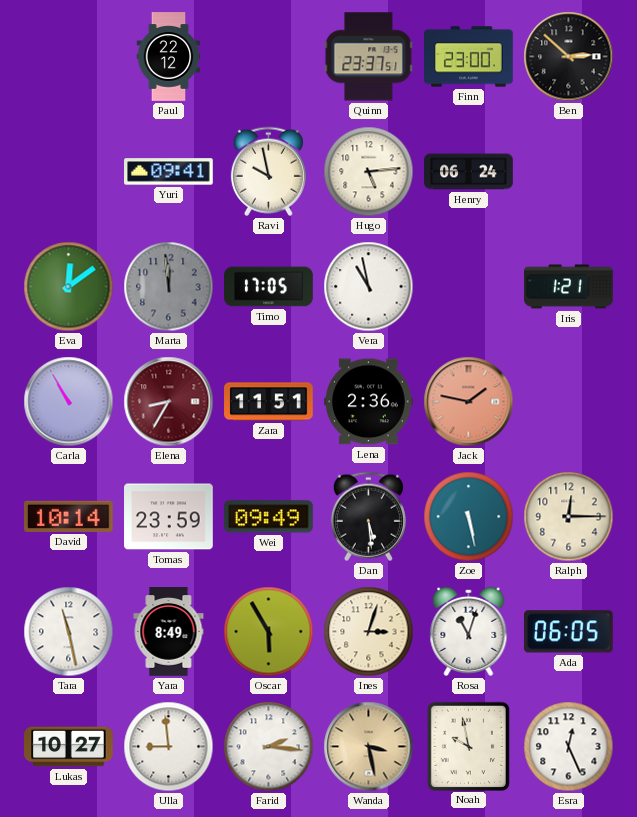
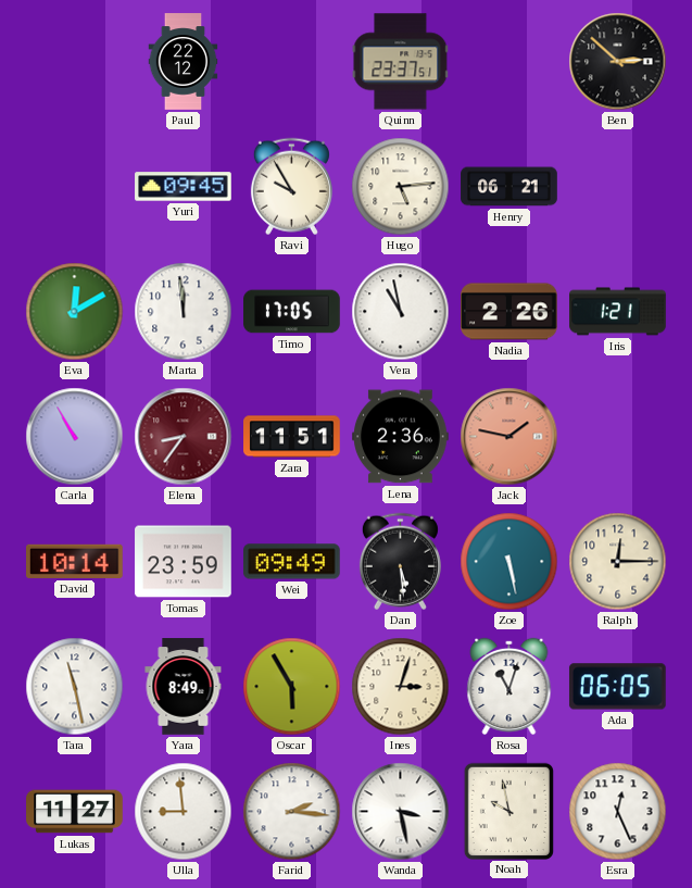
Finn: 23:00 -> none (469, 57)
Yuri: 09:41 -> 09:45 (184, 187)
Ravi: 9:58 -> 9:55 (291, 187)
Henry: 06:24 -> 06:21 (509, 187)
Eva: 12:09 -> 12:10 (75, 312)
Marta dial: grey -> white (184, 312)
Nadia: none -> 2:26 (509, 312)
Elena: 8:35 -> 8:36 (184, 437)
Lukas: 10:27 -> 11:27 (75, 812)
Wanda dial: champagne -> white (401, 812)
